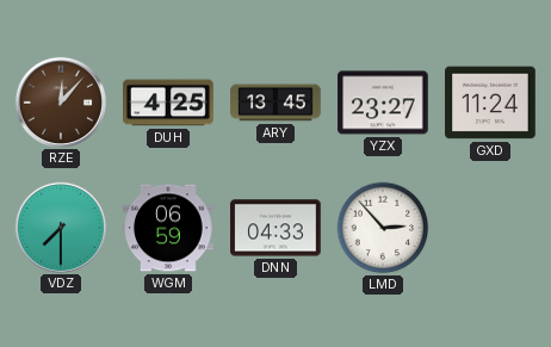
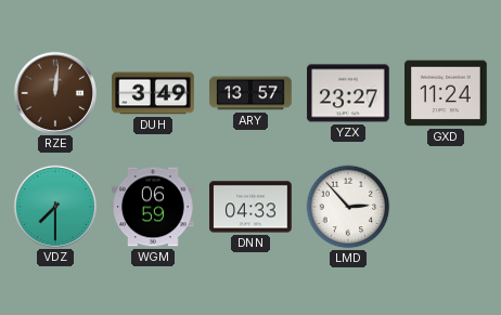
RZE: 12:07 -> 12:01 (54, 92)
DUH: 4:25 -> 3:49 (153, 93)
ARY: 13:45 -> 13:57 (251, 93)
